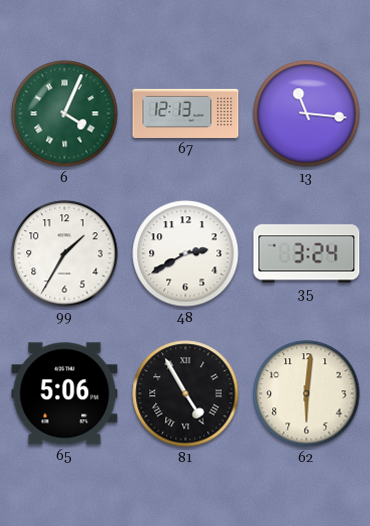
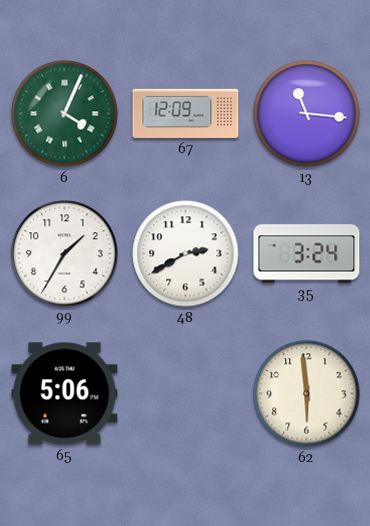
67: 12:13 -> 12:09 (186, 113)
81: 4:55 -> none (186, 394)
62: 6:01 -> 5:59 (307, 394)
